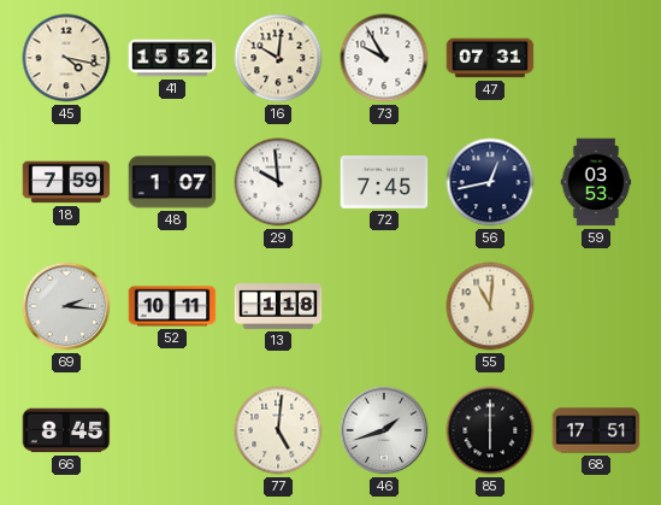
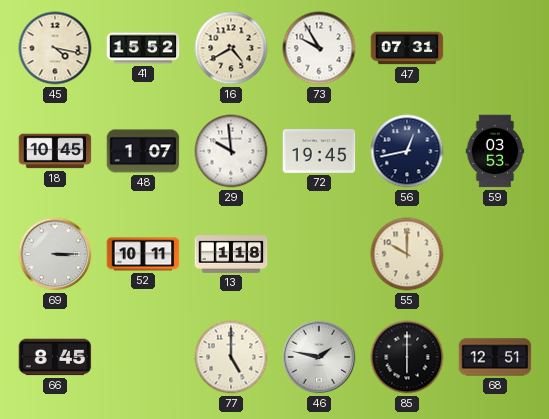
16: 10:01 -> 4:40 (231, 48)
18: 7:59 -> 10:45 (55, 151)
72: 7:45 -> 19:45 (319, 152)
69: 2:16 -> 3:15 (55, 254)
55: 11:01 -> 10:00 (407, 254)
77: 5:01 -> 5:00 (231, 357)
46: 1:42 -> 1:47 (319, 357)
68: 17:51 -> 12:51 (495, 357)
